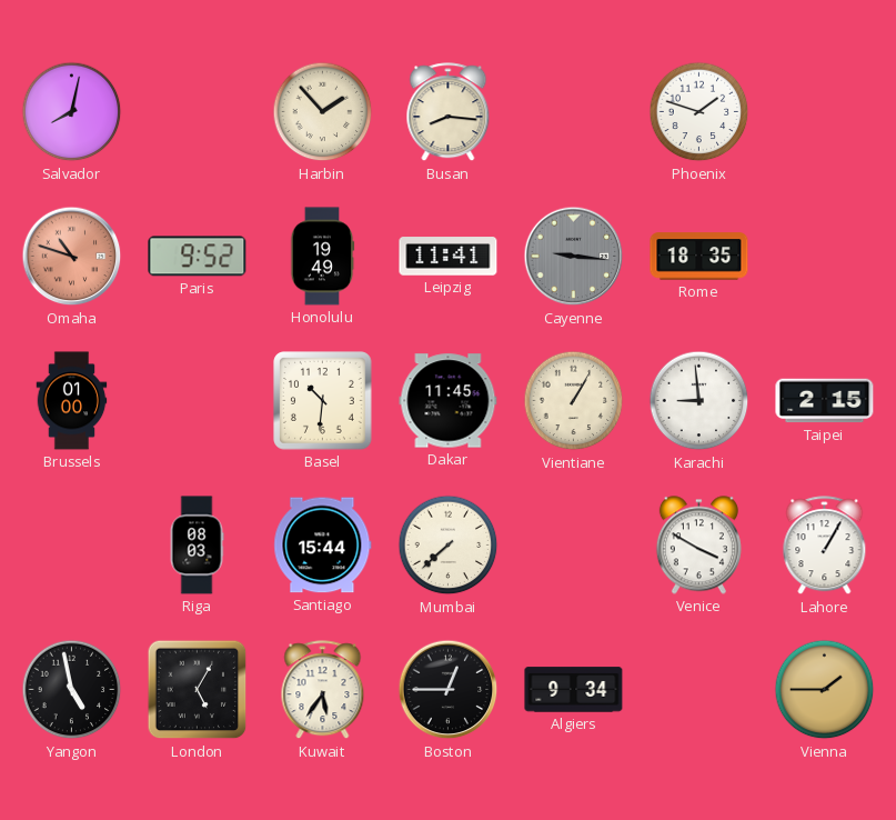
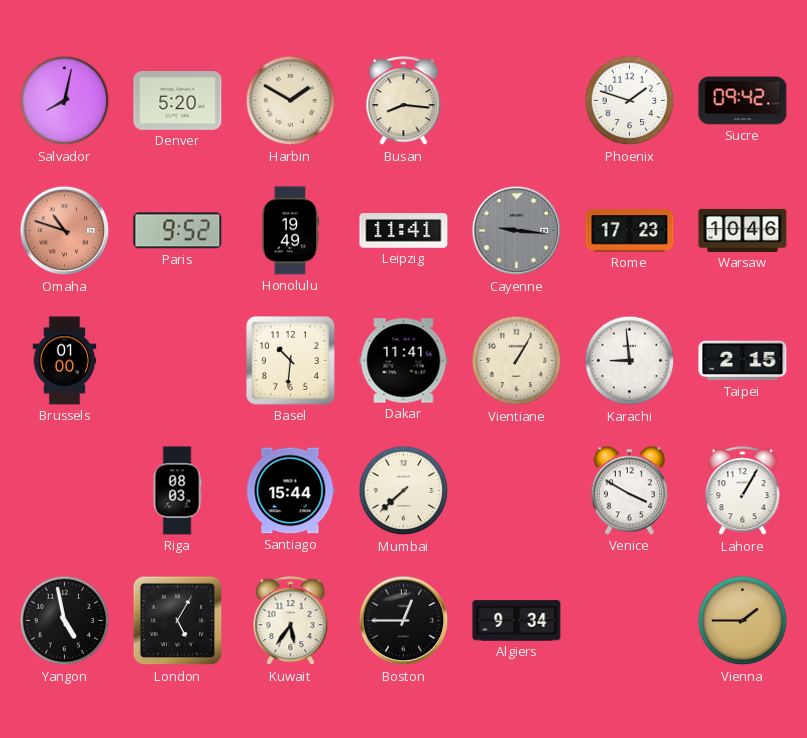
Denver: none -> 5:20 (178, 101)
Harbin: 1:53 -> 1:50 (291, 101)
Sucre: none -> 09:42 (743, 101)
Rome: 18:35 -> 17:23 (630, 231)
Warsaw: none -> 10:46 (743, 230)
Dakar: 11:45 -> 11:41 (404, 361)
